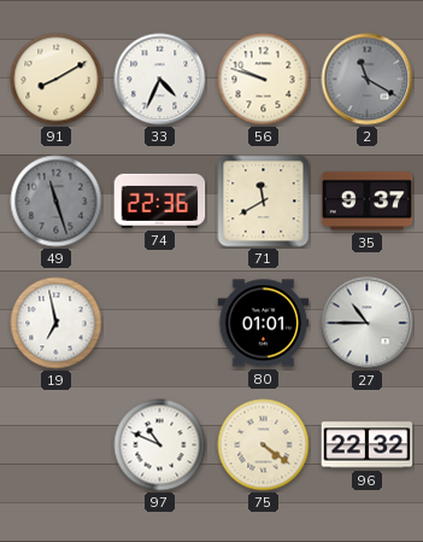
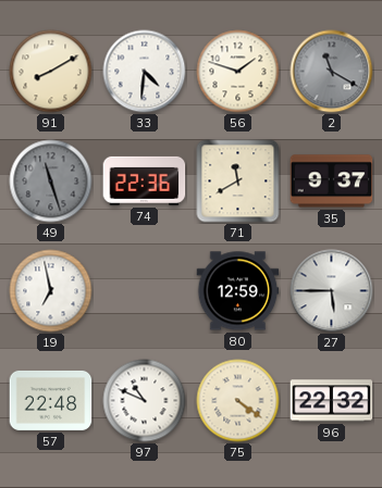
33: 4:34 -> 4:31 (145, 72)
56: 9:48 -> 1:48 (238, 72)
80: 01:01 -> 12:59 (238, 291)
27: 10:45 -> 5:45 (332, 291)
57: none -> 22:48 (51, 400)
